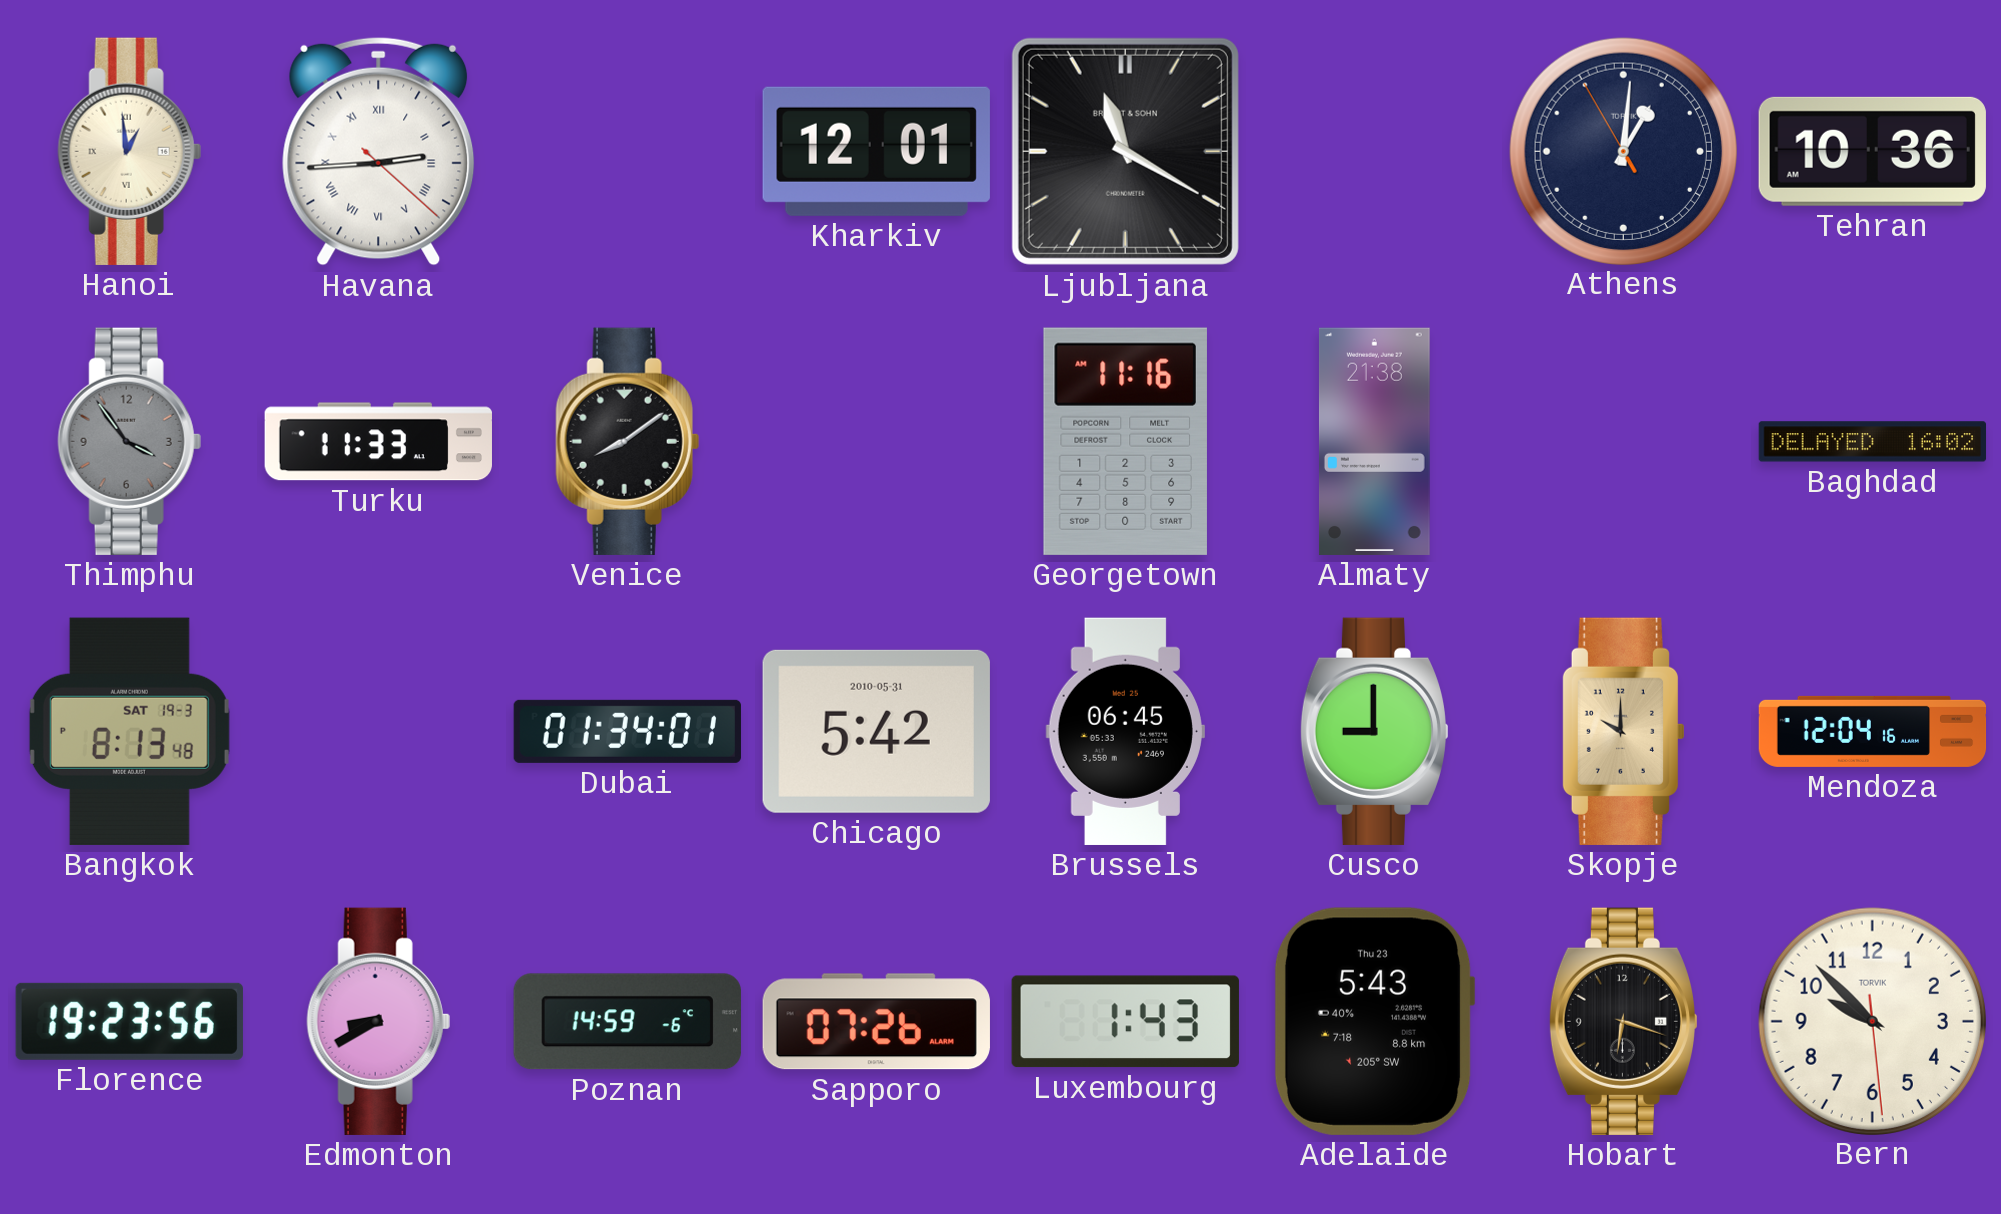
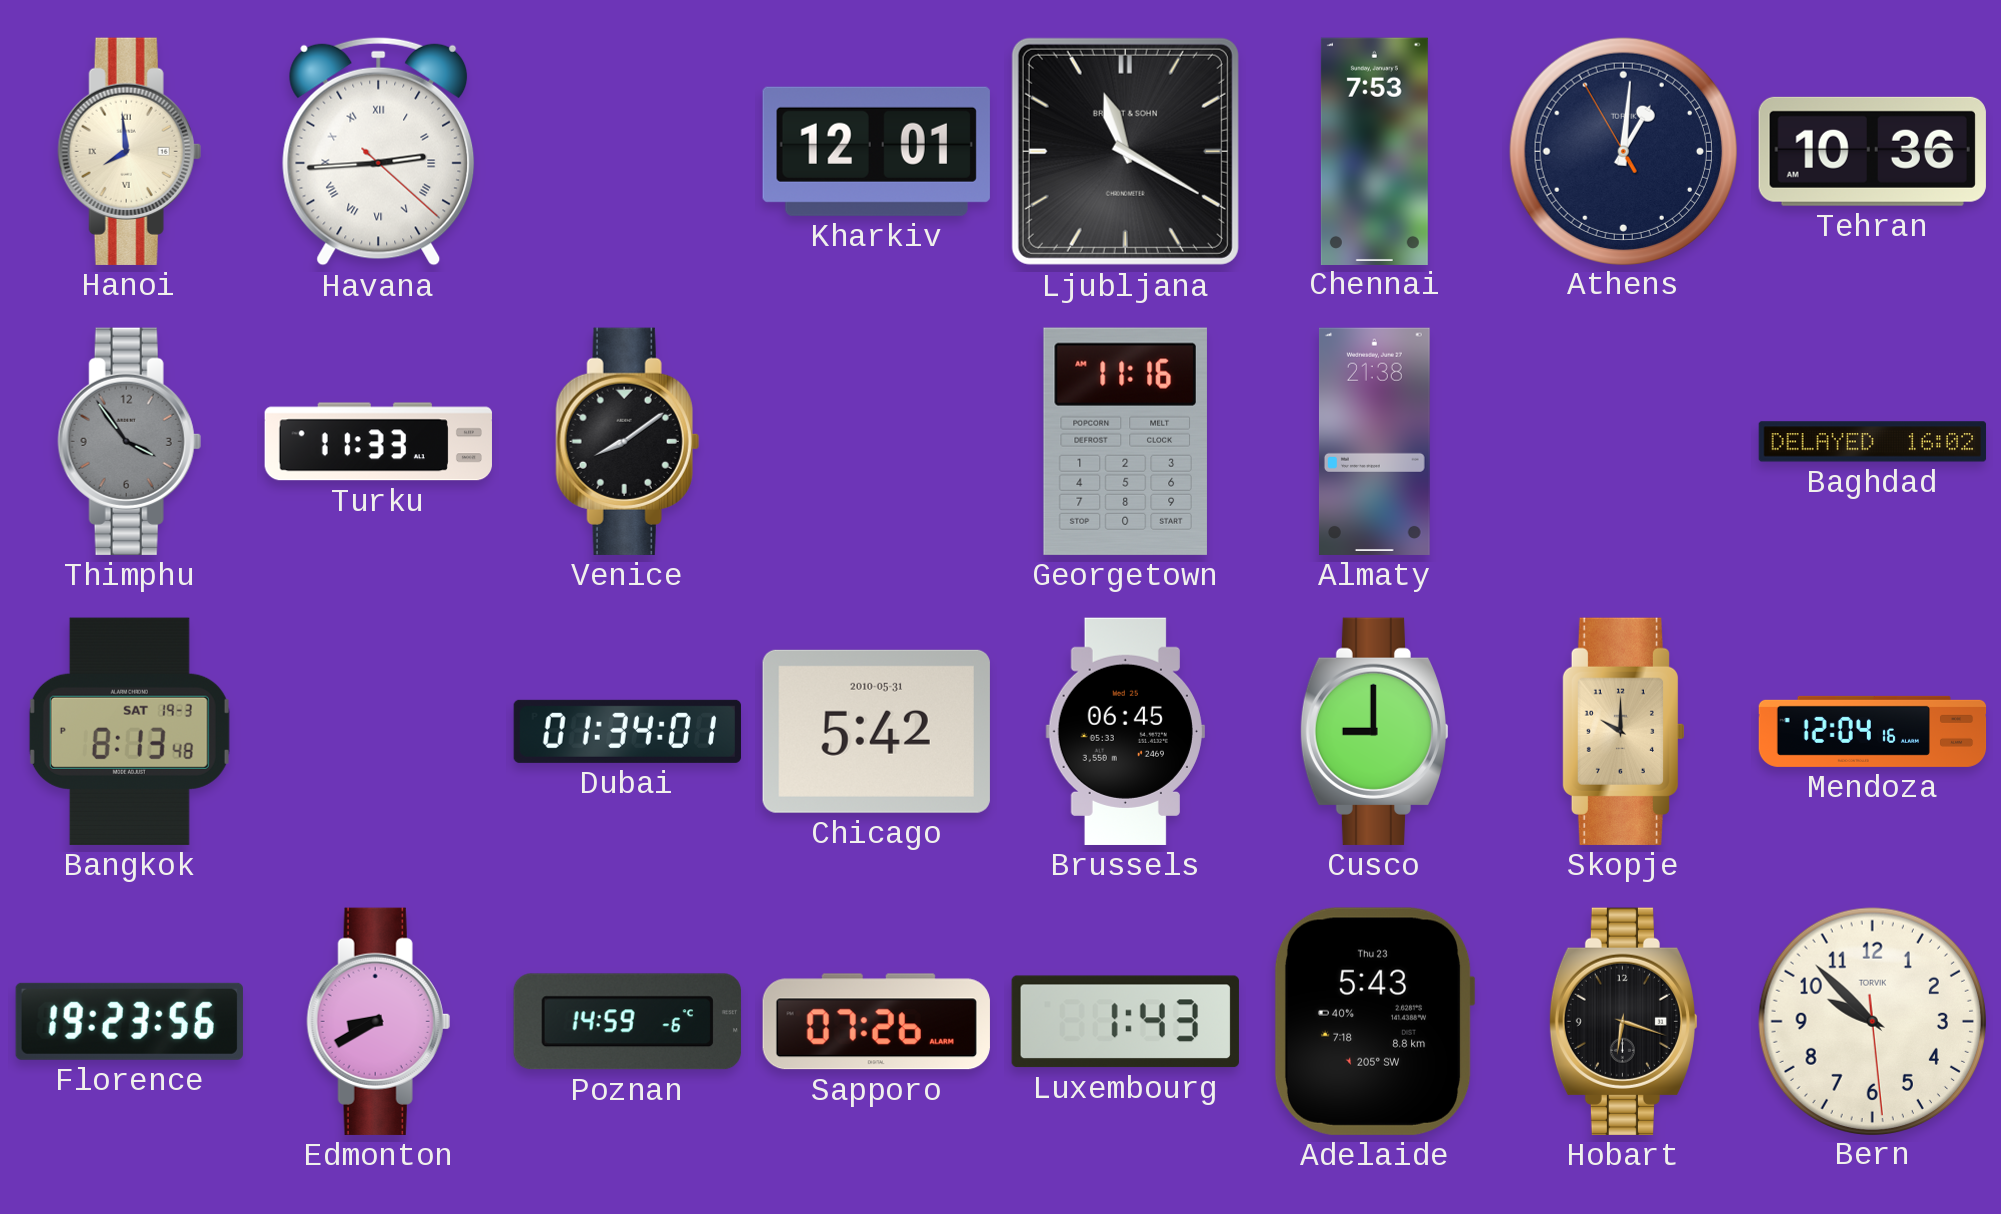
Hanoi: 12:59 -> 7:59 (129, 151)
Chennai: none -> 7:53 (1374, 151)
